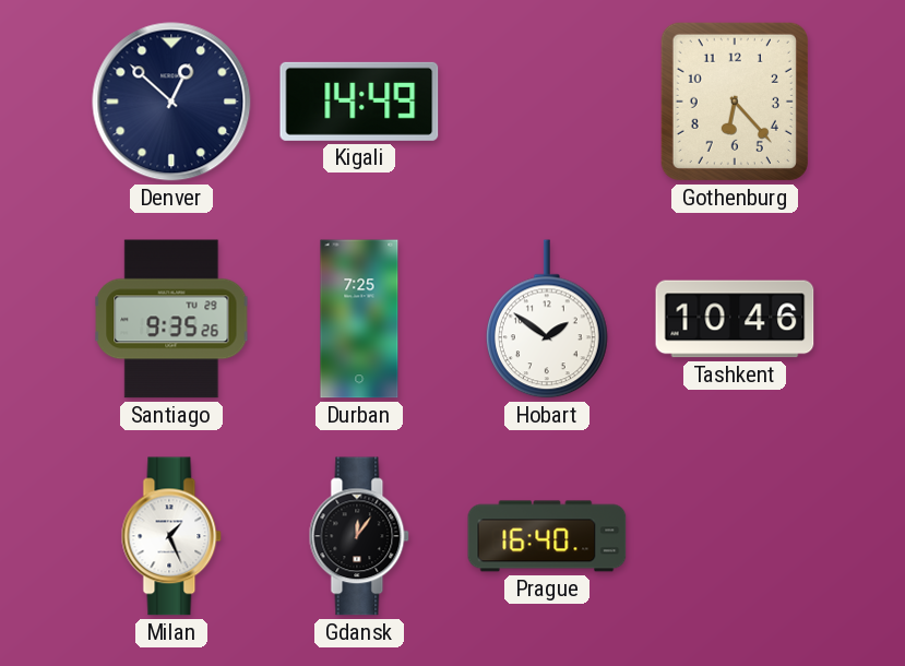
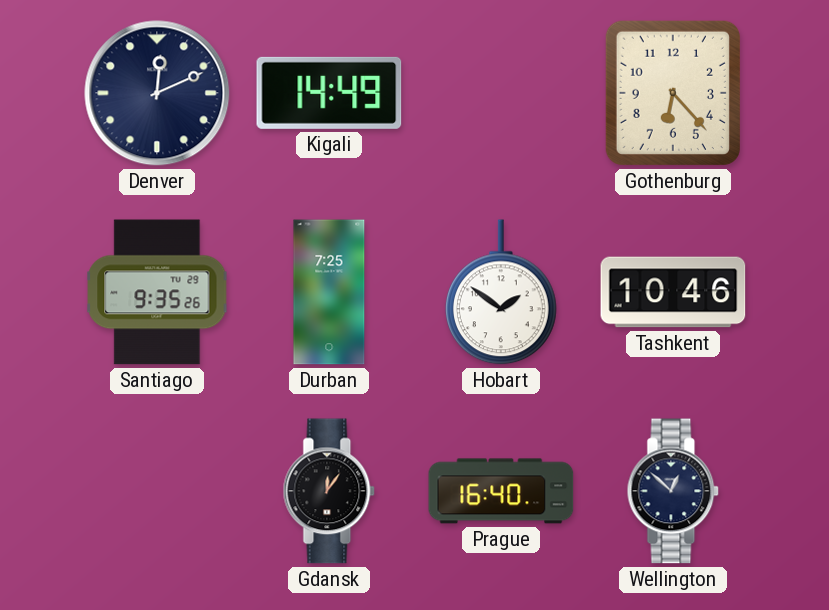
Denver: 12:52 -> 12:11 (157, 93)
Milan: 1:26 -> none (171, 536)
Wellington: none -> 12:52 (673, 491)
